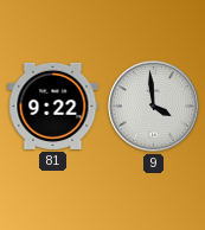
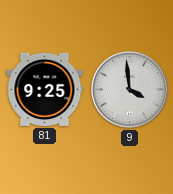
81: 9:22 -> 9:25 (45, 89)
